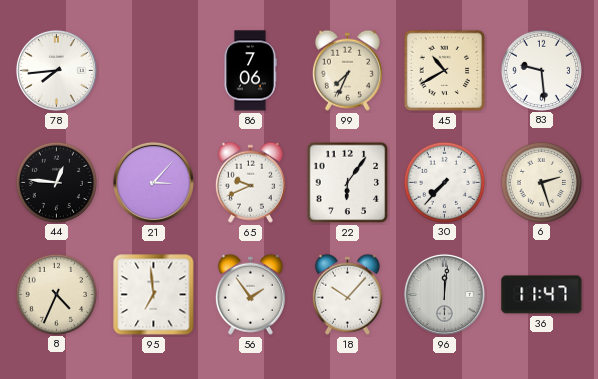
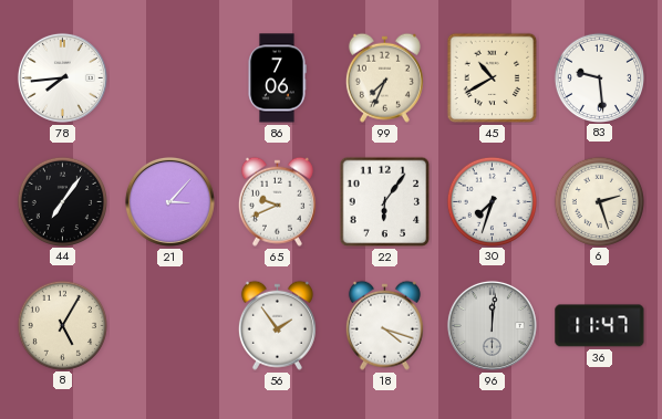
44: 12:46 -> 7:06 (62, 201)
30: 7:37 -> 7:33 (492, 201)
8: 4:34 -> 5:05 (62, 325)
95: 6:59 -> none (154, 295)
18: 10:07 -> 4:18 (384, 325)
